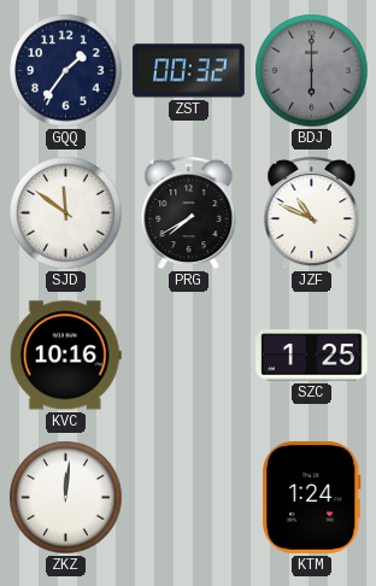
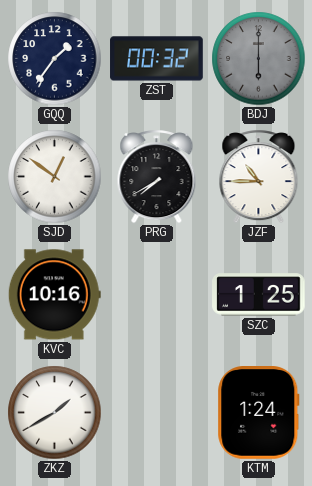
SJD: 11:51 -> 12:51 (55, 177)
JZF: 10:49 -> 10:45 (259, 177)
ZKZ: 12:01 -> 1:40 (55, 413)
